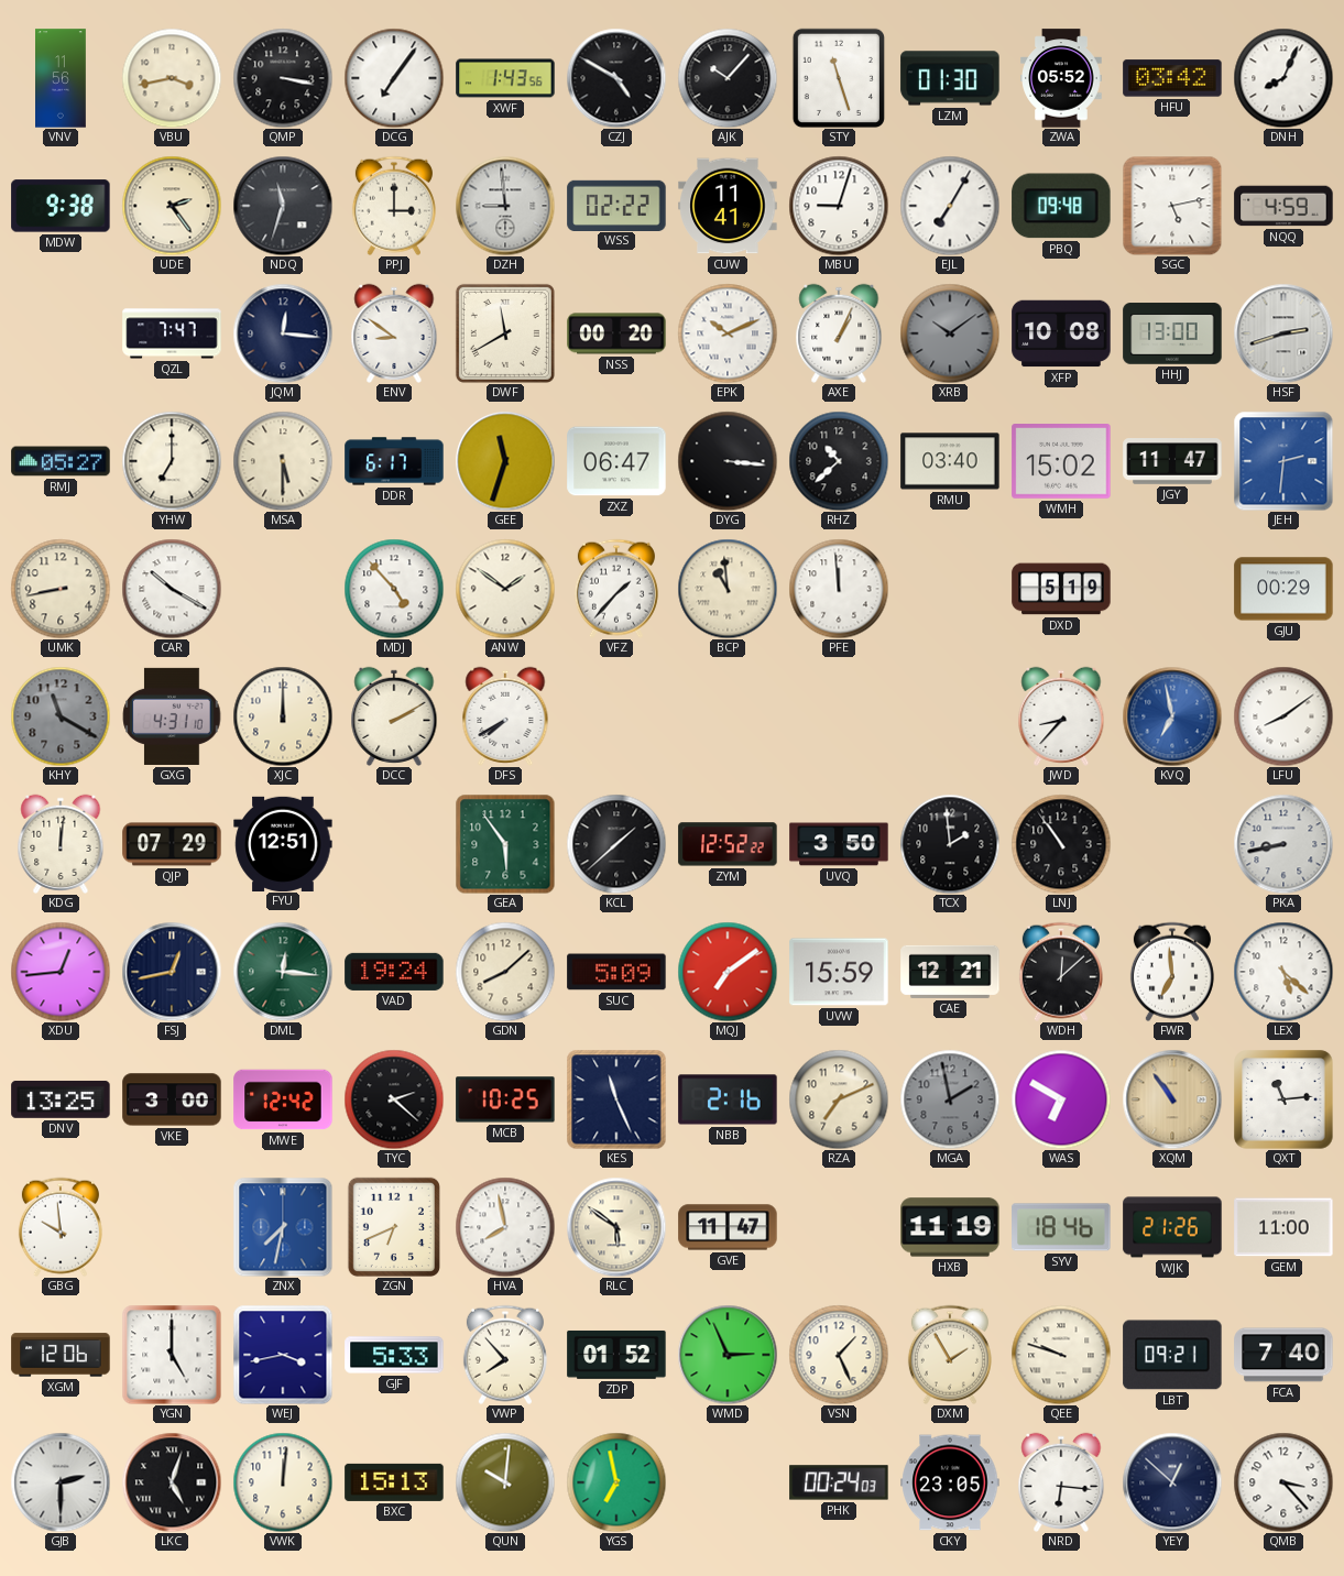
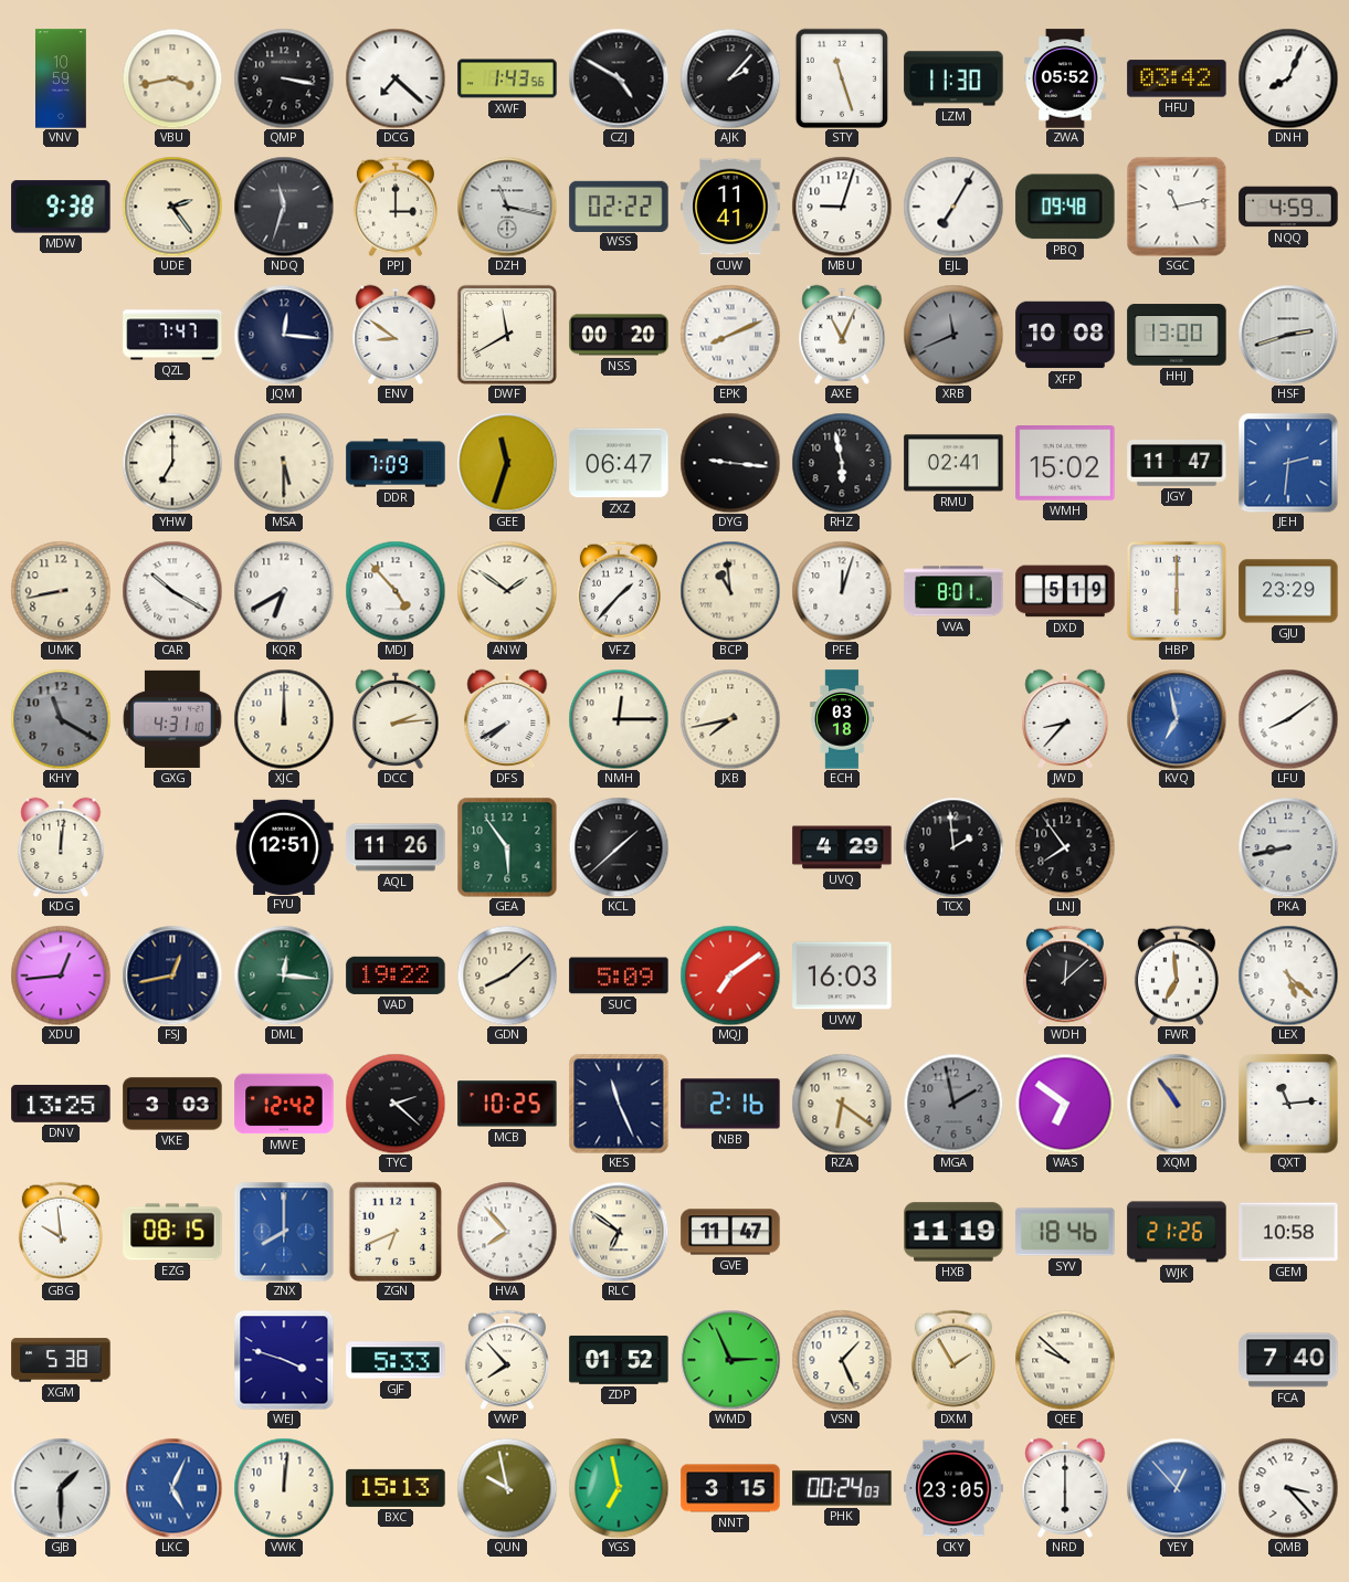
VNV: 11:56 -> 10:59 (62, 78)
DCG: 7:06 -> 7:22 (396, 78)
AJK: 10:07 -> 2:07 (730, 78)
LZM: 01:30 -> 11:30 (953, 78)
DZH: 8:59 -> 11:17 (507, 207)
SGC: 5:13 -> 11:13 (1177, 207)
EPK: 10:11 -> 8:11 (730, 335)
AXE: 1:04 -> 11:04 (842, 335)
XRB: 10:09 -> 11:41 (953, 335)
RMJ: 05:27 -> none (61, 461)
DDR: 6:17 -> 7:09 (396, 463)
DYG: 3:16 -> 9:16 (730, 463)
RHZ: 10:38 -> 5:58 (842, 463)
RMU: 03:40 -> 02:41 (953, 463)
KQR: none -> 6:40 (284, 591)
PFE: 11:59 -> 12:03 (842, 591)
VVA: none -> 8:01 (953, 591)
HBP: none -> 6:00 (1177, 591)
GJU: 00:29 -> 23:29 (1288, 591)
DCC: 2:10 -> 2:14 (396, 719)
NMH: none -> 12:15 (619, 719)
JXB: none -> 7:43 (730, 719)
ECH: none -> 03:18 (842, 719)
QJP: 07:29 -> none (172, 844)
AQL: none -> 11:26 (396, 847)
ZYM: 12:52 -> none (728, 844)
UVQ: 3:50 -> 4:29 (842, 847)
LNJ: 10:54 -> 7:54 (1065, 847)
VAD: 19:24 -> 19:22 (396, 975)
UVW: 15:59 -> 16:03 (842, 975)
CAE: 12:21 -> none (950, 972)
VKE: 3:00 -> 3:03 (172, 1104)
RZA: 7:11 -> 6:21 (842, 1104)
WAS: 6:50 -> 6:51 (1065, 1104)
EZG: none -> 08:15 (172, 1232)
ZNX: 7:32 -> 8:00 (284, 1232)
HVA: 7:58 -> 7:53 (507, 1232)
RLC: 5:51 -> 6:51 (619, 1232)
GEM: 11:00 -> 10:58 (1288, 1232)
XGM: 12:06 -> 5:38 (61, 1360)
YGN: 5:00 -> none (172, 1355)
WEJ: 3:43 -> 3:48 (284, 1360)
QEE: 9:48 -> 9:52 (1065, 1360)
LBT: 09:21 -> none (1172, 1355)
GJB: 2:30 -> 1:30 (61, 1488)
LKC: 5:03 -> 5:04 (172, 1488)
LKC dial: black -> blue (172, 1488)
QUN: 10:01 -> 9:58 (507, 1488)
NNT: none -> 3:15 (730, 1488)
NRD: 6:16 -> 6:00 (1065, 1488)
YEY: 12:52 -> 12:53 (1177, 1488)
YEY dial: navy -> blue (1177, 1488)
